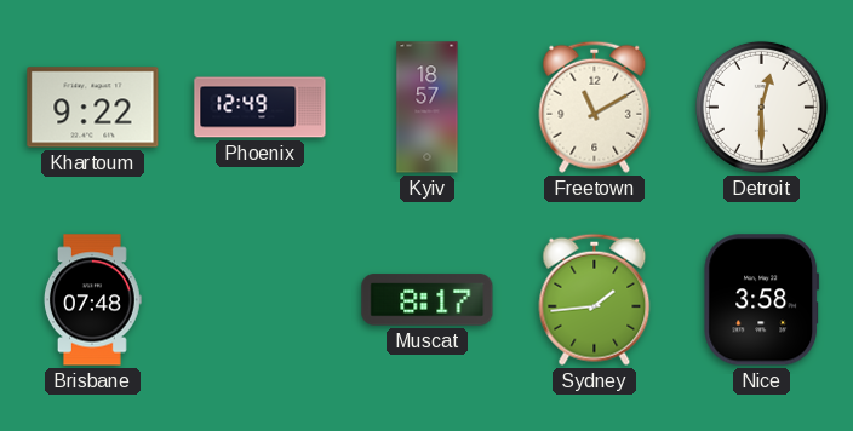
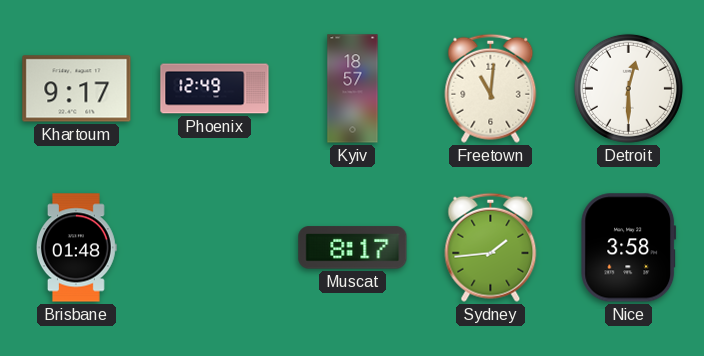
Khartoum: 9:22 -> 9:17 (77, 89)
Freetown: 11:10 -> 11:01 (491, 88)
Brisbane: 07:48 -> 01:48 (76, 248)
